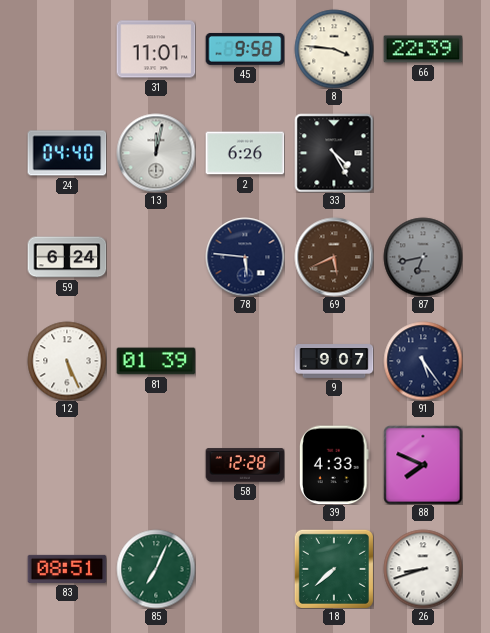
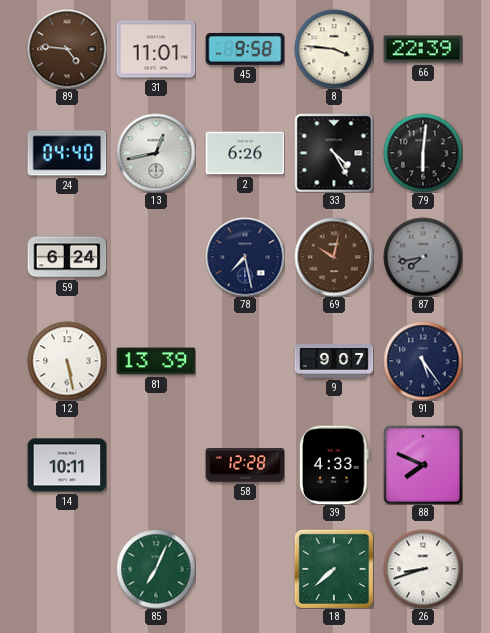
89: none -> 4:46 (67, 49)
13: 12:02 -> 12:43 (156, 153)
79: none -> 6:01 (423, 153)
78: 5:46 -> 7:28 (245, 257)
69: 5:41 -> 10:02 (334, 257)
87: 6:43 -> 7:43 (423, 257)
12: 5:26 -> 5:28 (67, 361)
81: 01:39 -> 13:39 (156, 361)
14: none -> 10:11 (67, 465)
83: 08:51 -> none (67, 569)
